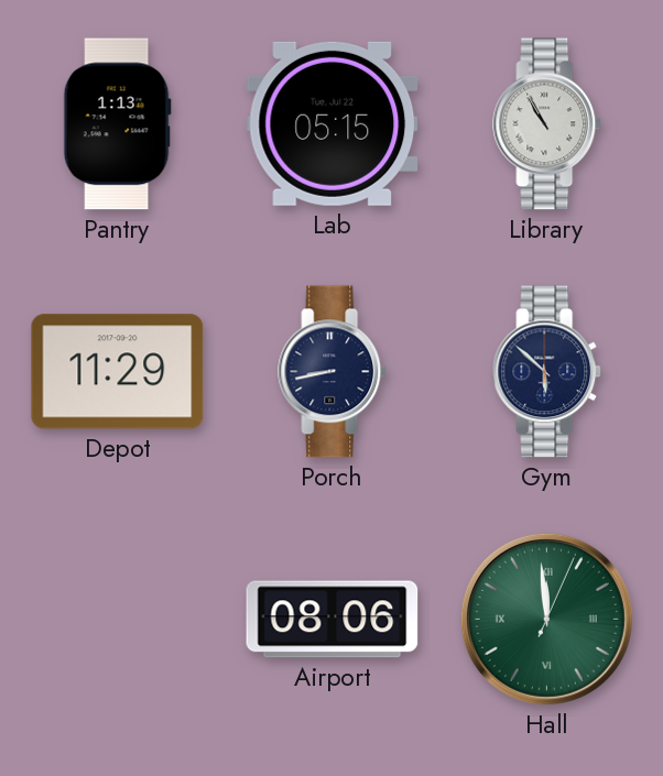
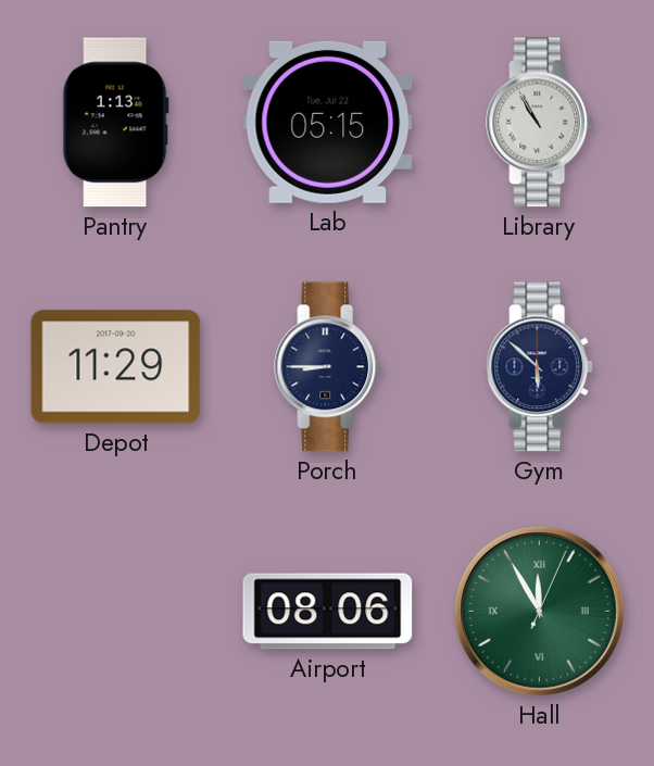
Porch: 8:43 -> 8:45 (328, 367)
Hall: 11:59 -> 11:55 (539, 611)
